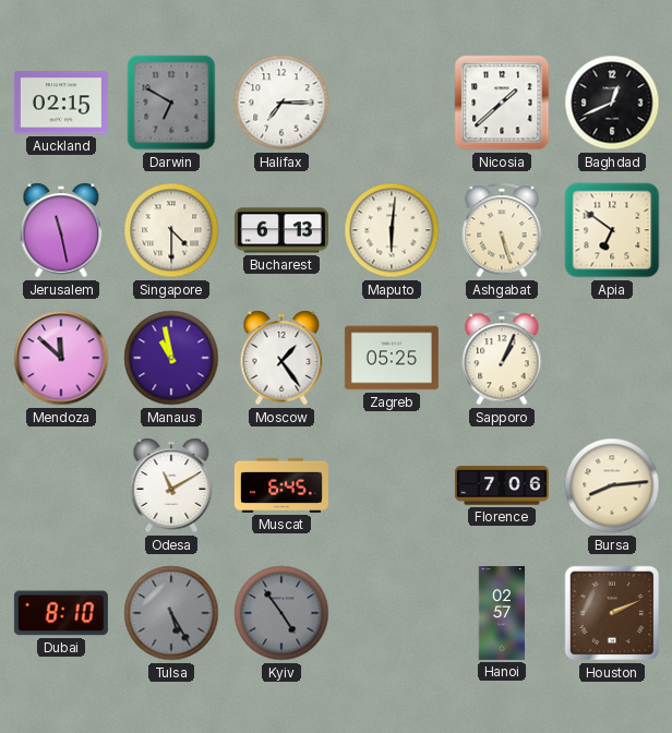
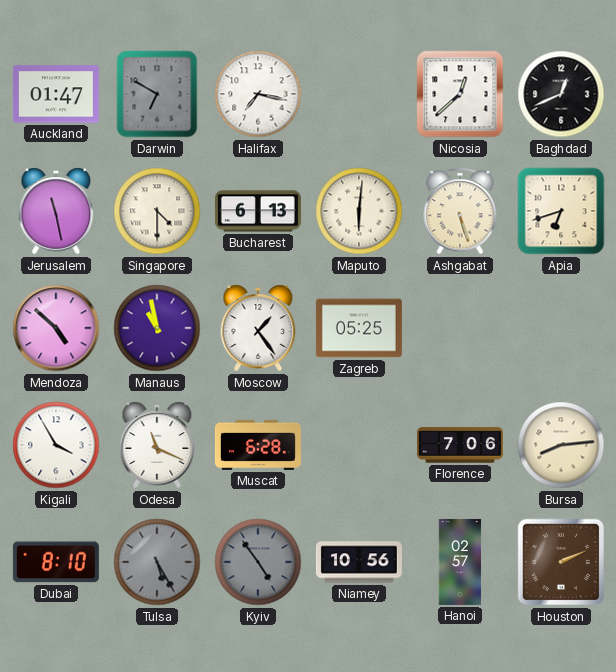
Auckland: 02:15 -> 01:47 (56, 94)
Halifax: 7:15 -> 7:17 (258, 94)
Nicosia: 1:38 -> 12:38 (460, 94)
Apia: 6:51 -> 6:42 (561, 211)
Mendoza: 11:52 -> 4:52 (56, 328)
Sapporo: 1:04 -> none (502, 358)
Kigali: none -> 3:55 (56, 445)
Odesa: 11:10 -> 11:19 (157, 445)
Muscat: 6:45 -> 6:28 (258, 445)
Niamey: none -> 10:56 (359, 562)
